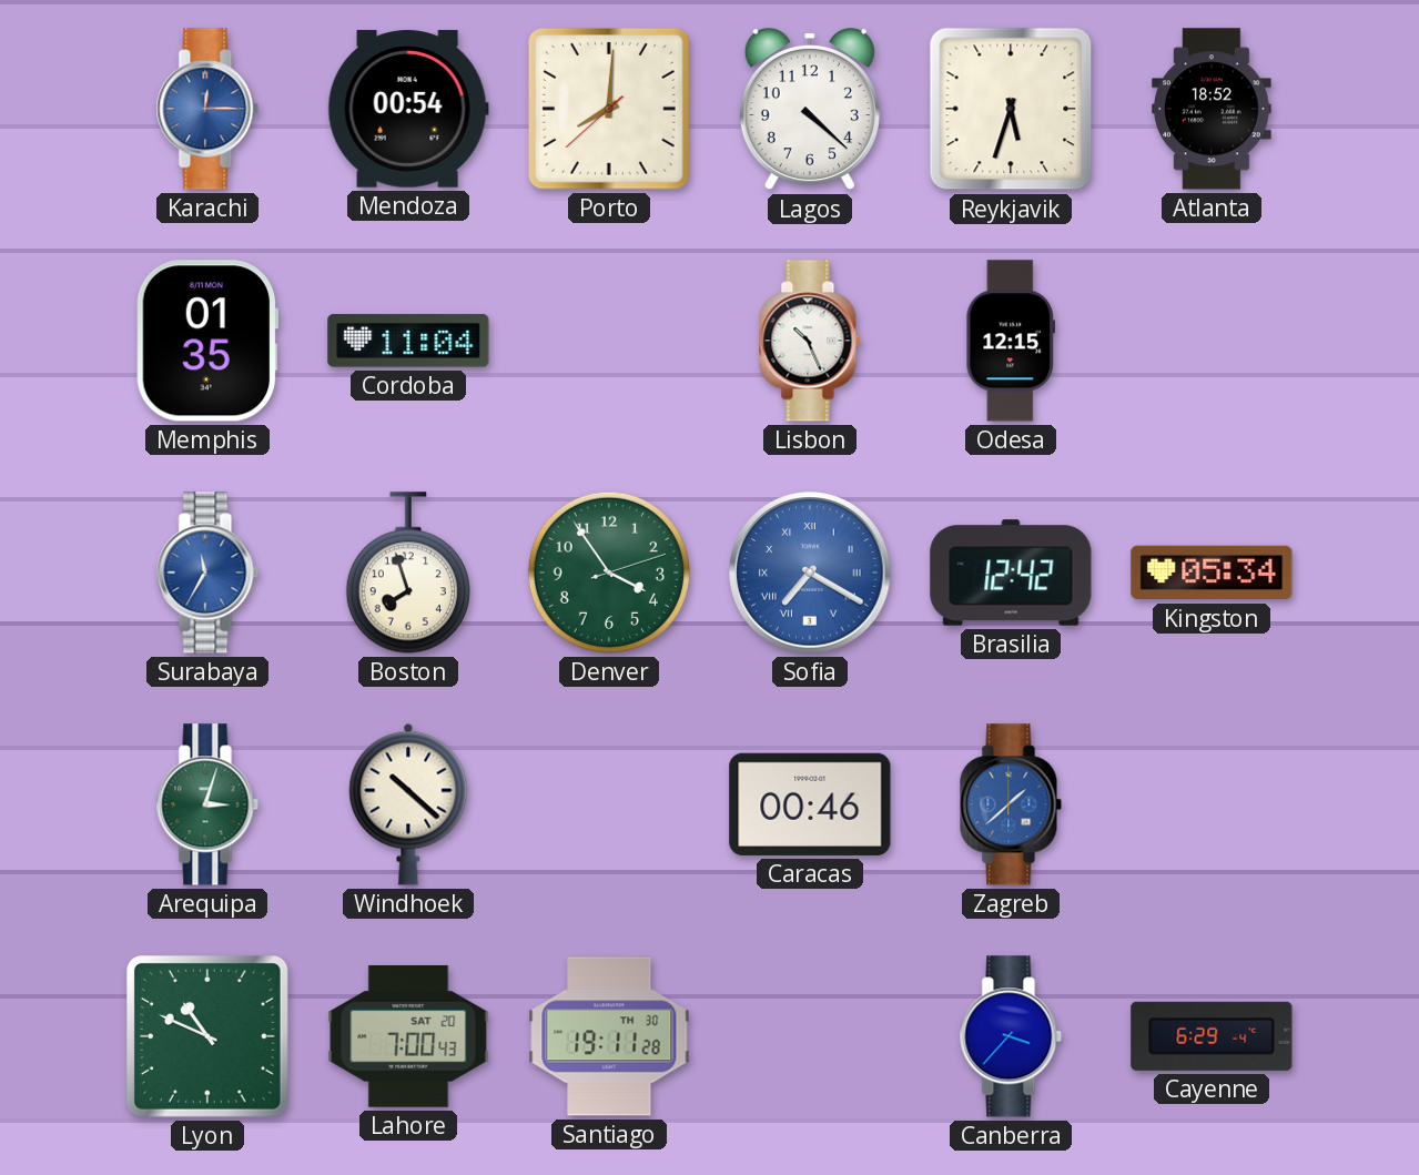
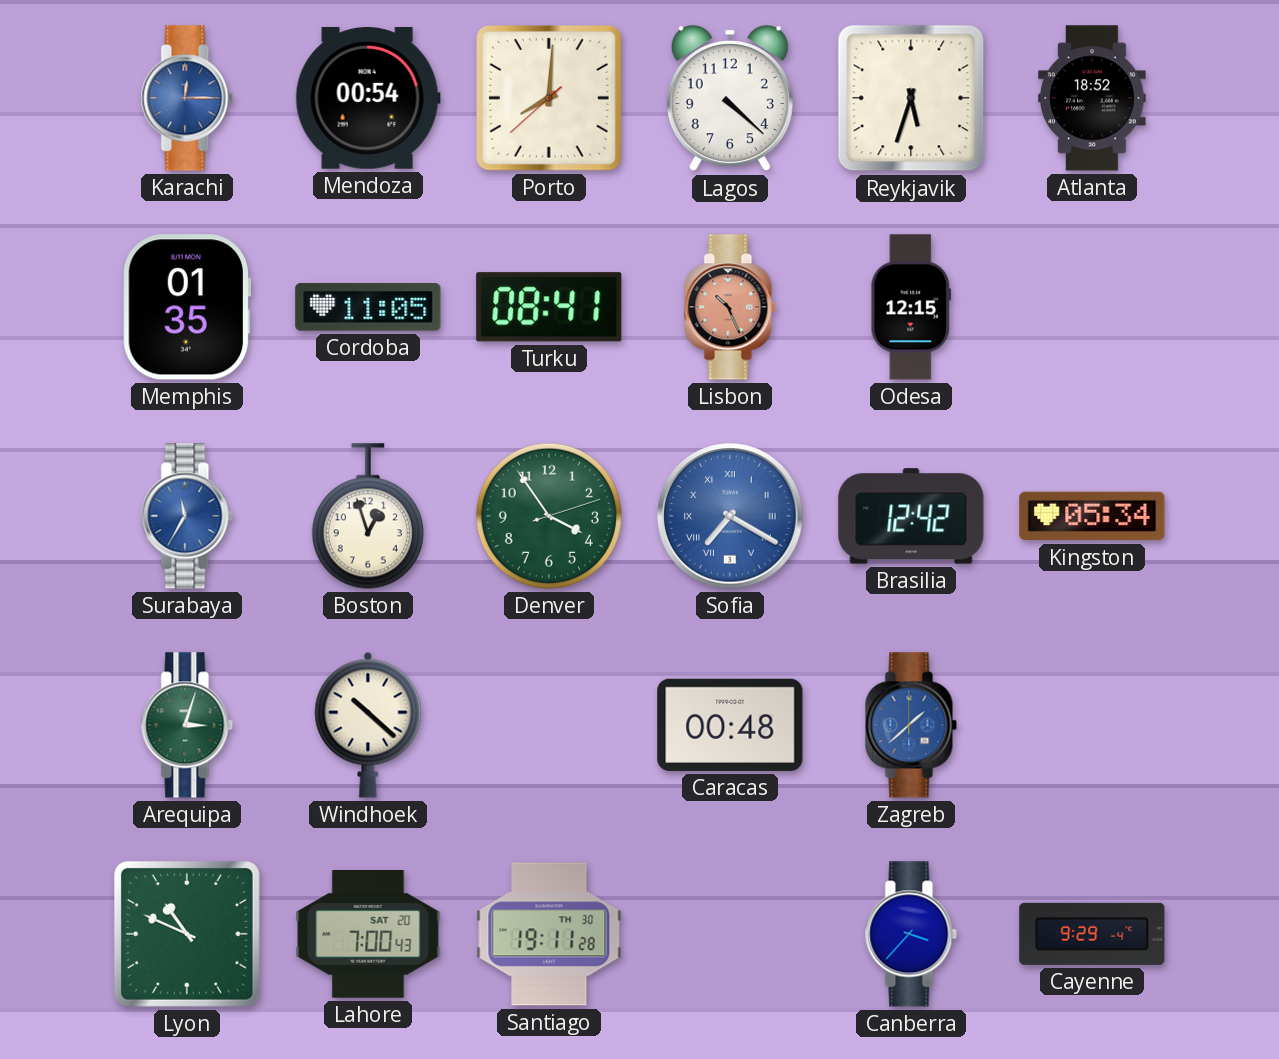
Cordoba: 11:04 -> 11:05 (368, 307)
Turku: none -> 08:41 (549, 307)
Lisbon dial: white -> salmon (730, 307)
Boston: 7:57 -> 12:57 (368, 516)
Caracas: 00:46 -> 00:48 (730, 725)
Cayenne: 6:29 -> 9:29 (1092, 934)
